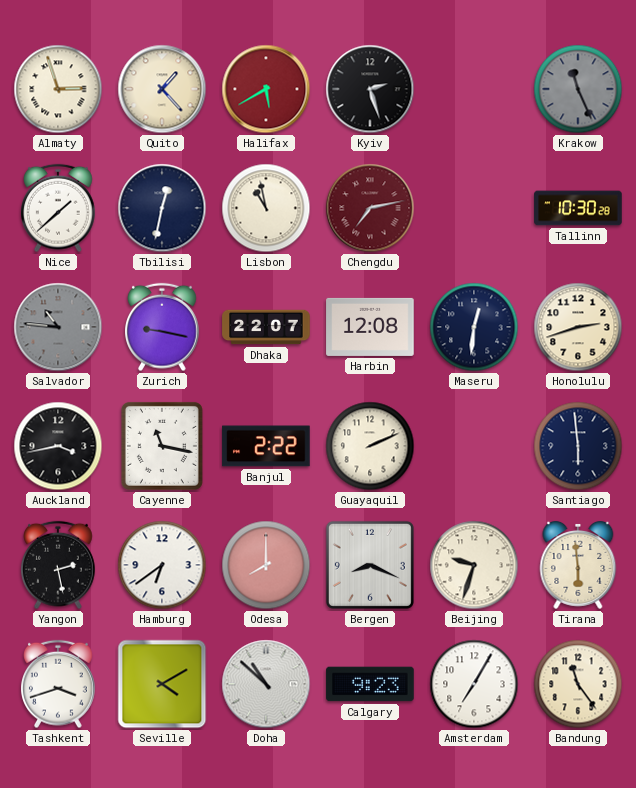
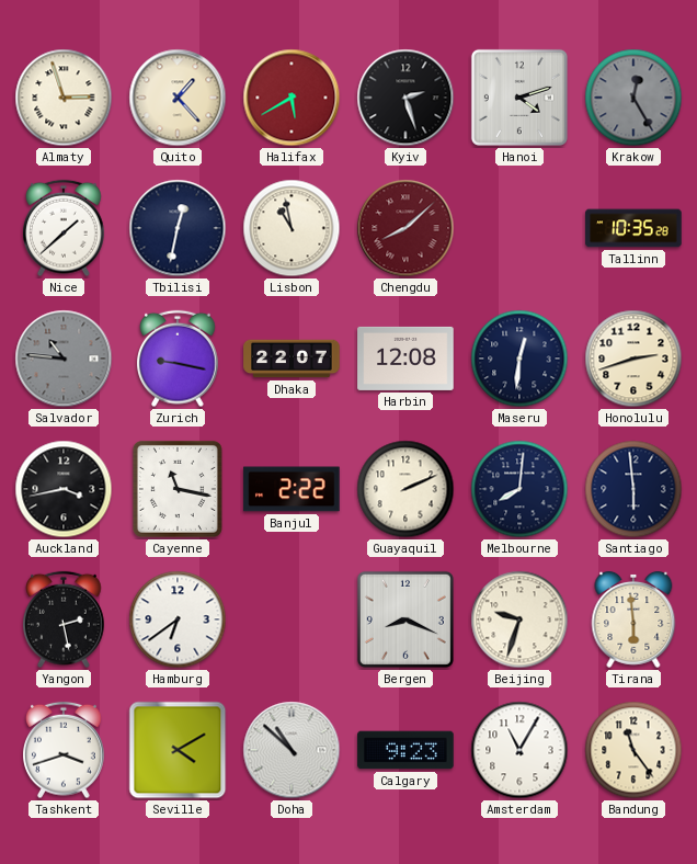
Hanoi: none -> 4:12 (519, 98)
Krakow: 11:26 -> 12:25 (633, 98)
Chengdu: 7:13 -> 8:08 (405, 228)
Tallinn: 10:30 -> 10:35 (633, 228)
Melbourne: none -> 8:01 (519, 489)
Odesa: 8:00 -> none (266, 565)
Amsterdam: 7:05 -> 11:05 (519, 750)
